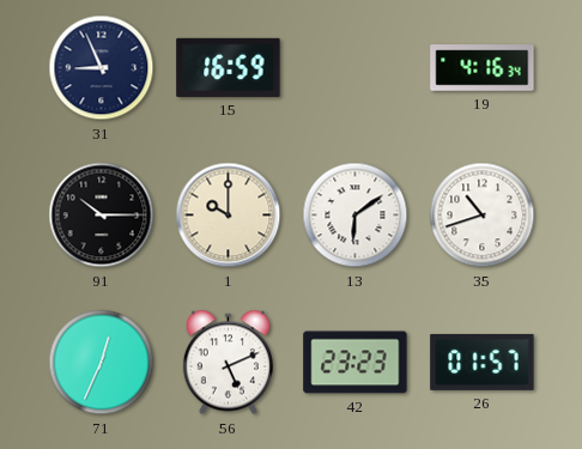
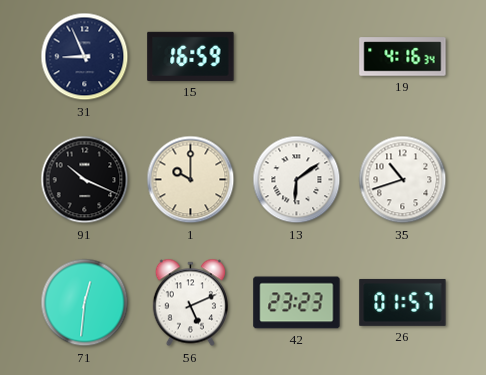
91: 10:15 -> 10:19 (85, 180)
71: 12:34 -> 12:31 (85, 303)
